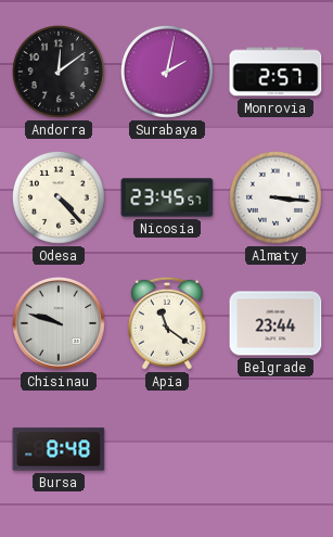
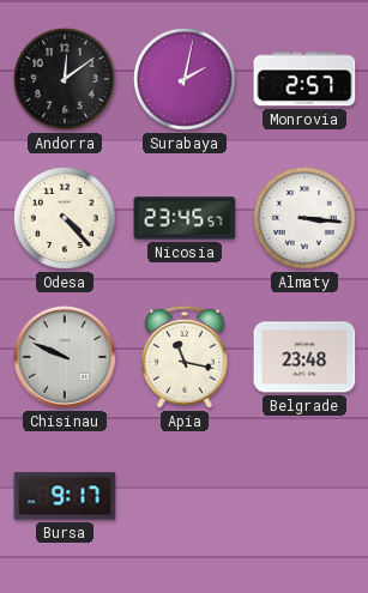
Chisinau: 9:48 -> 9:49 (66, 358)
Apia: 11:21 -> 11:17 (185, 357)
Belgrade: 23:44 -> 23:48 (304, 357)
Bursa: 8:48 -> 9:17 (65, 496)
